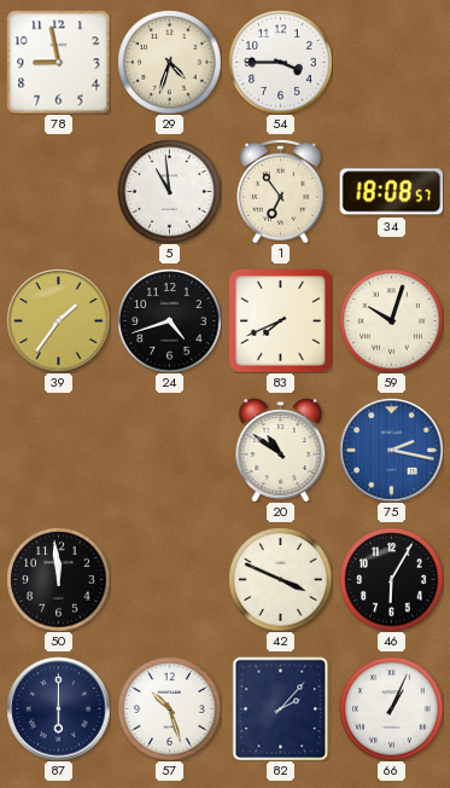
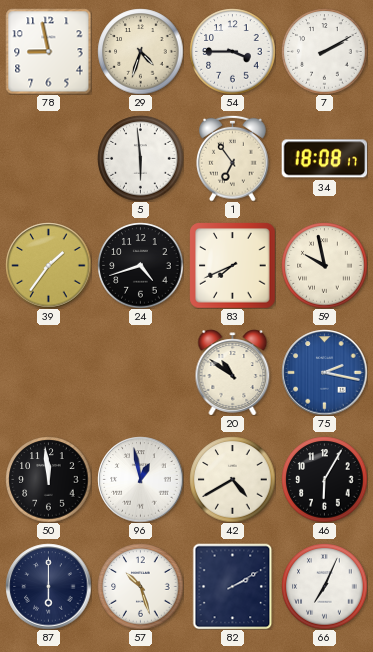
7: none -> 2:10 (324, 51)
5: 10:59 -> 5:59 (140, 158)
34: 18:08:57 -> 18:08:17 (324, 159)
59: 10:03 -> 9:58 (324, 265)
96: none -> 12:58 (140, 479)
42: 3:49 -> 4:40 (232, 479)
82: 2:07 -> 2:10 (233, 586)
66: 1:04 -> 7:04 (324, 586)
